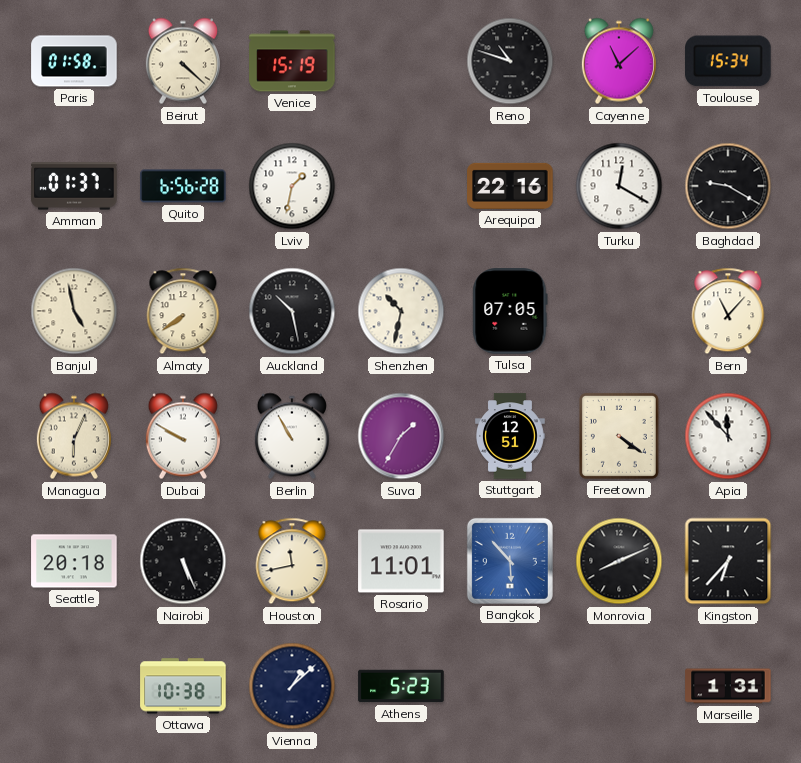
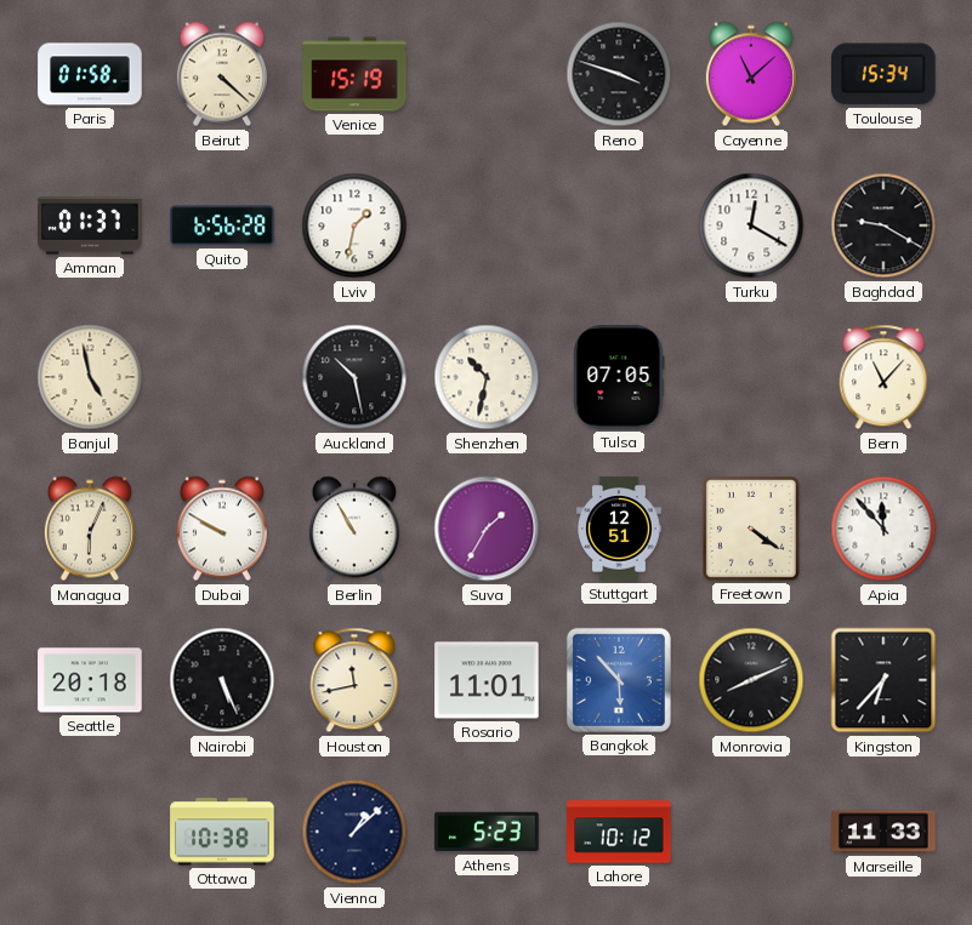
Reno: 10:48 -> 3:48 (619, 74)
Arequipa: 22:16 -> none (510, 186)
Almaty: 7:39 -> none (183, 311)
Lahore: none -> 10:12 (619, 832)
Marseille: 1:31 -> 11:33 (883, 832)
